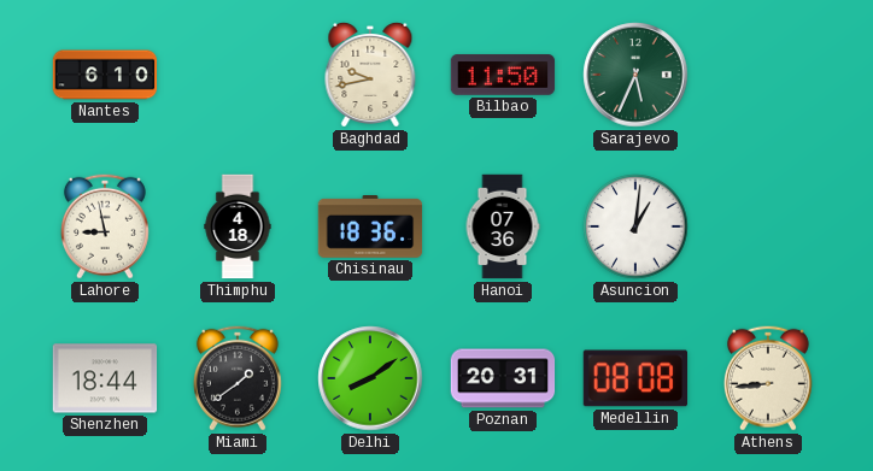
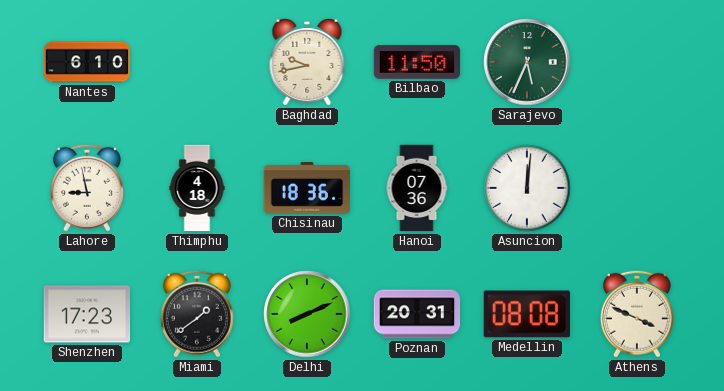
Asuncion: 1:01 -> 12:01 (527, 188)
Shenzhen: 18:44 -> 17:23 (87, 314)
Delhi: 8:09 -> 8:11 (307, 314)
Athens: 8:44 -> 3:49 (637, 314)
